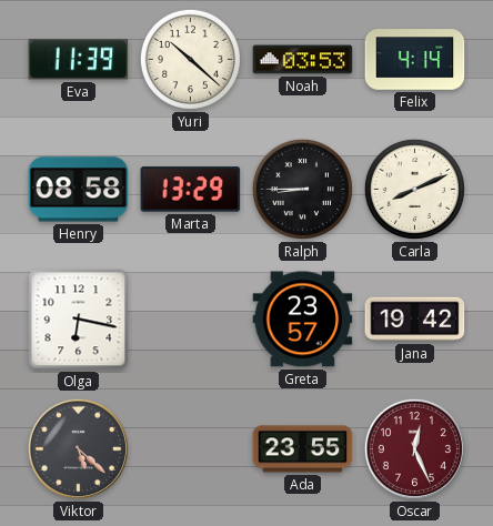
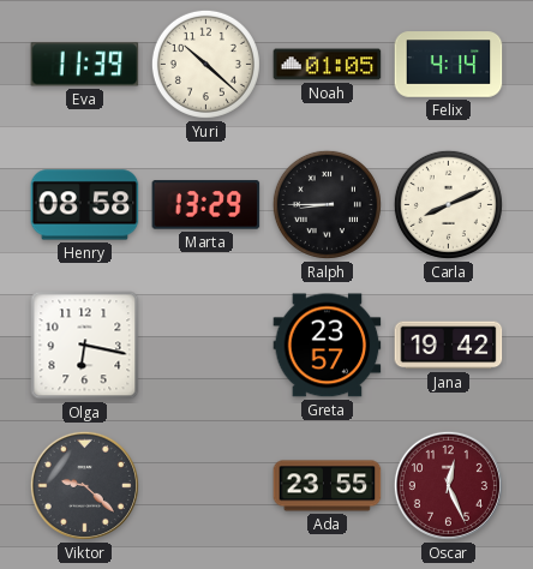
Noah: 03:53 -> 01:05 (328, 65)
Viktor: 5:22 -> 9:22 (84, 485)
